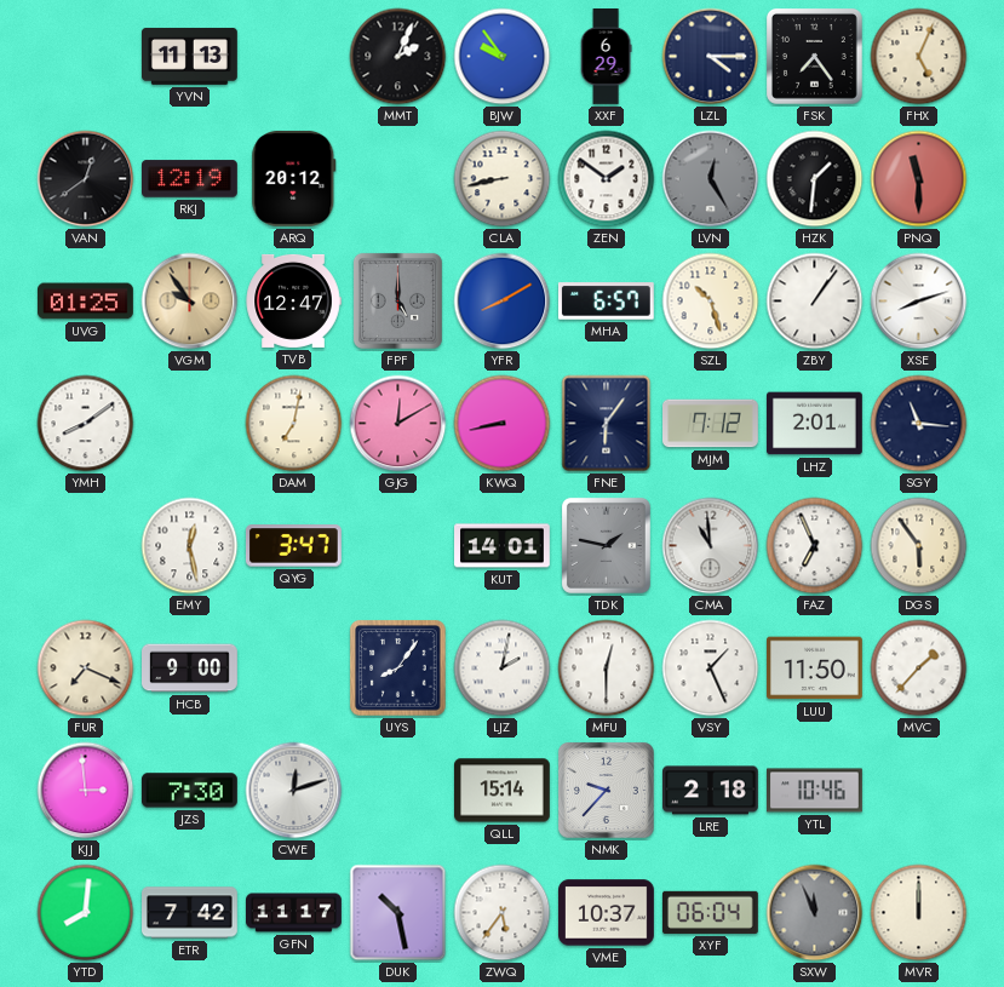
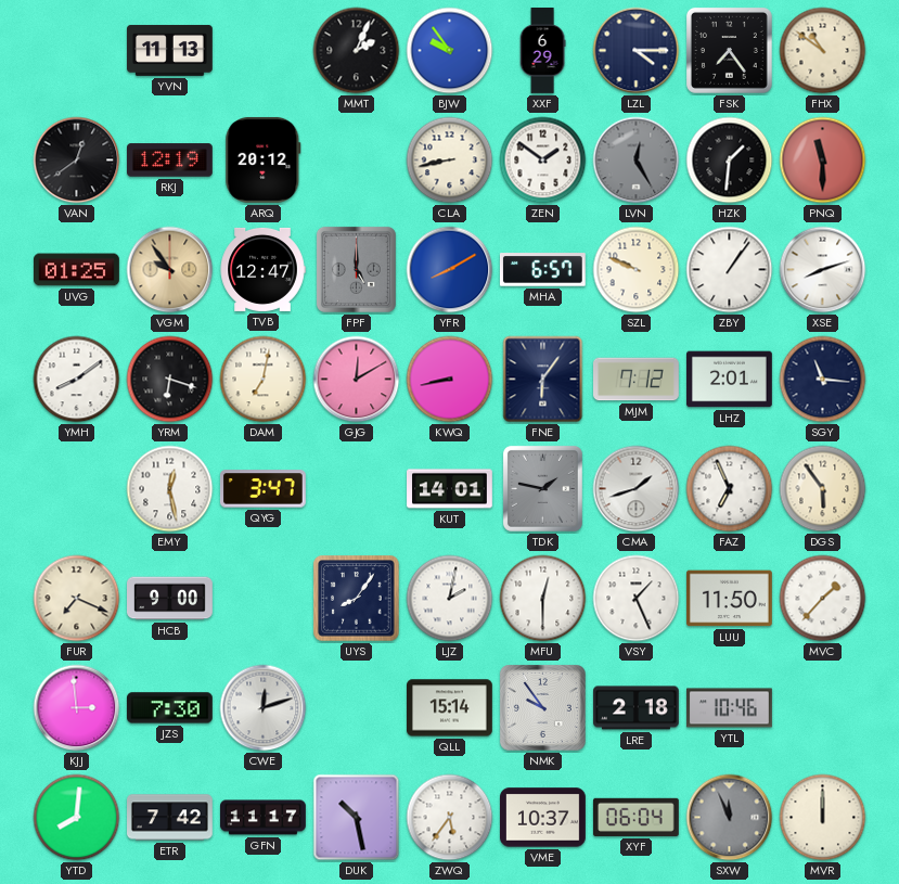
FHX: 5:04 -> 10:51 (823, 51)
SZL: 10:27 -> 9:49 (637, 270)
YRM: none -> 6:18 (170, 380)
CMA: 10:59 -> 1:42 (637, 489)
NMK: 9:37 -> 9:54 (542, 707)
